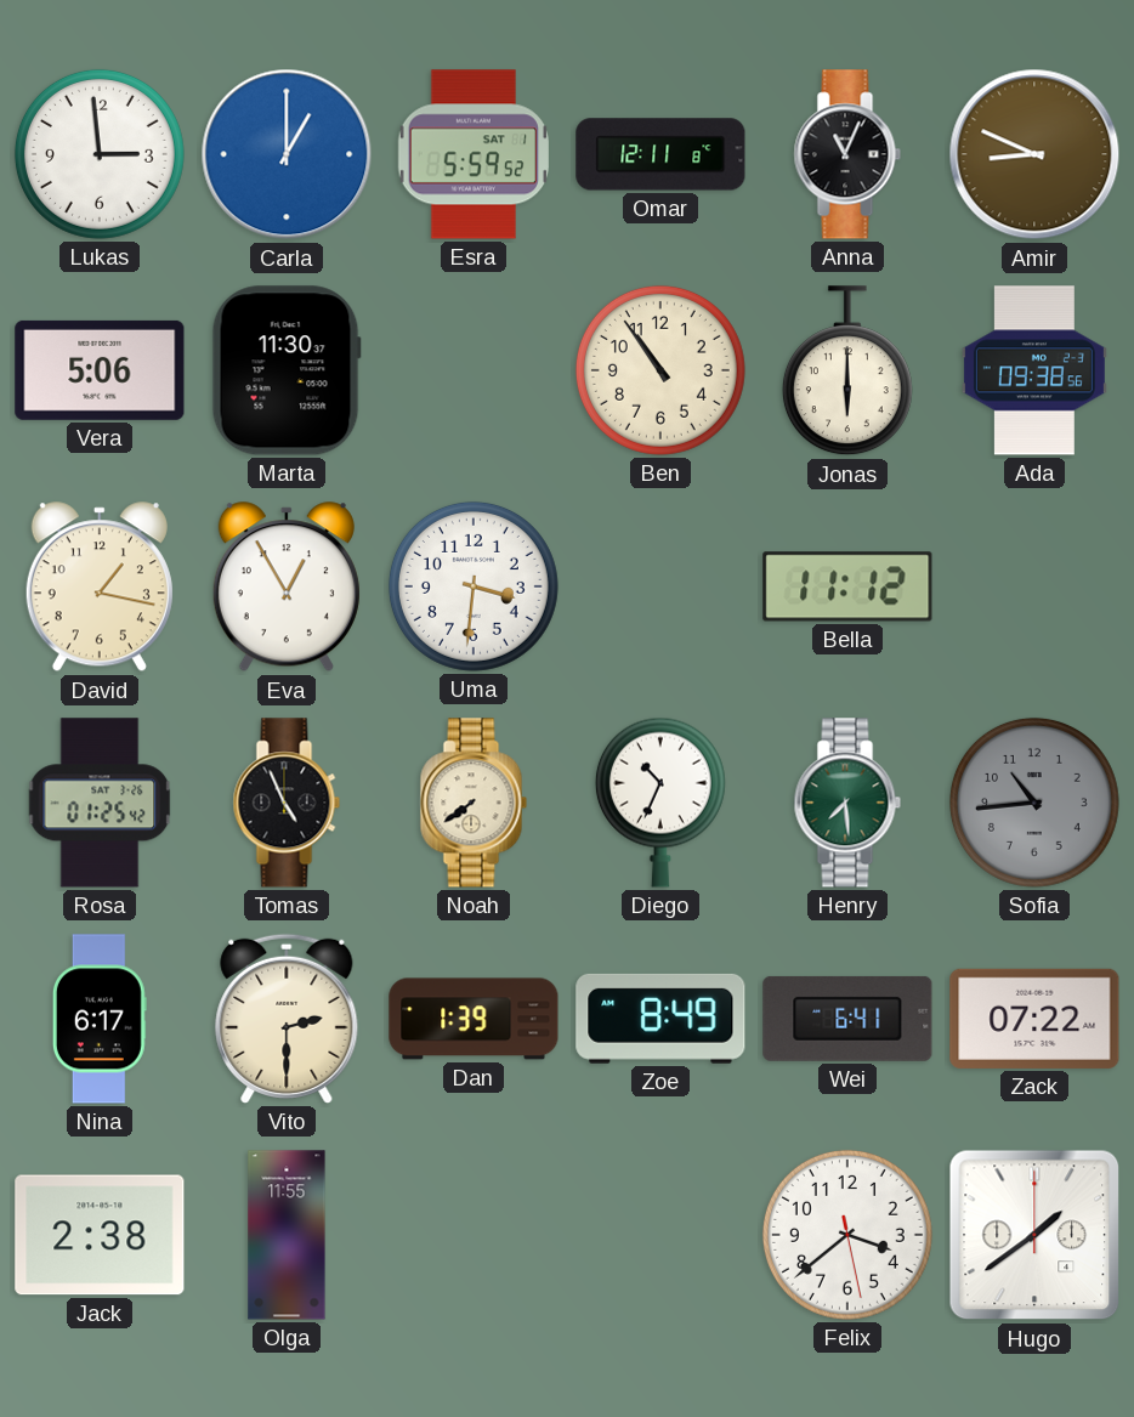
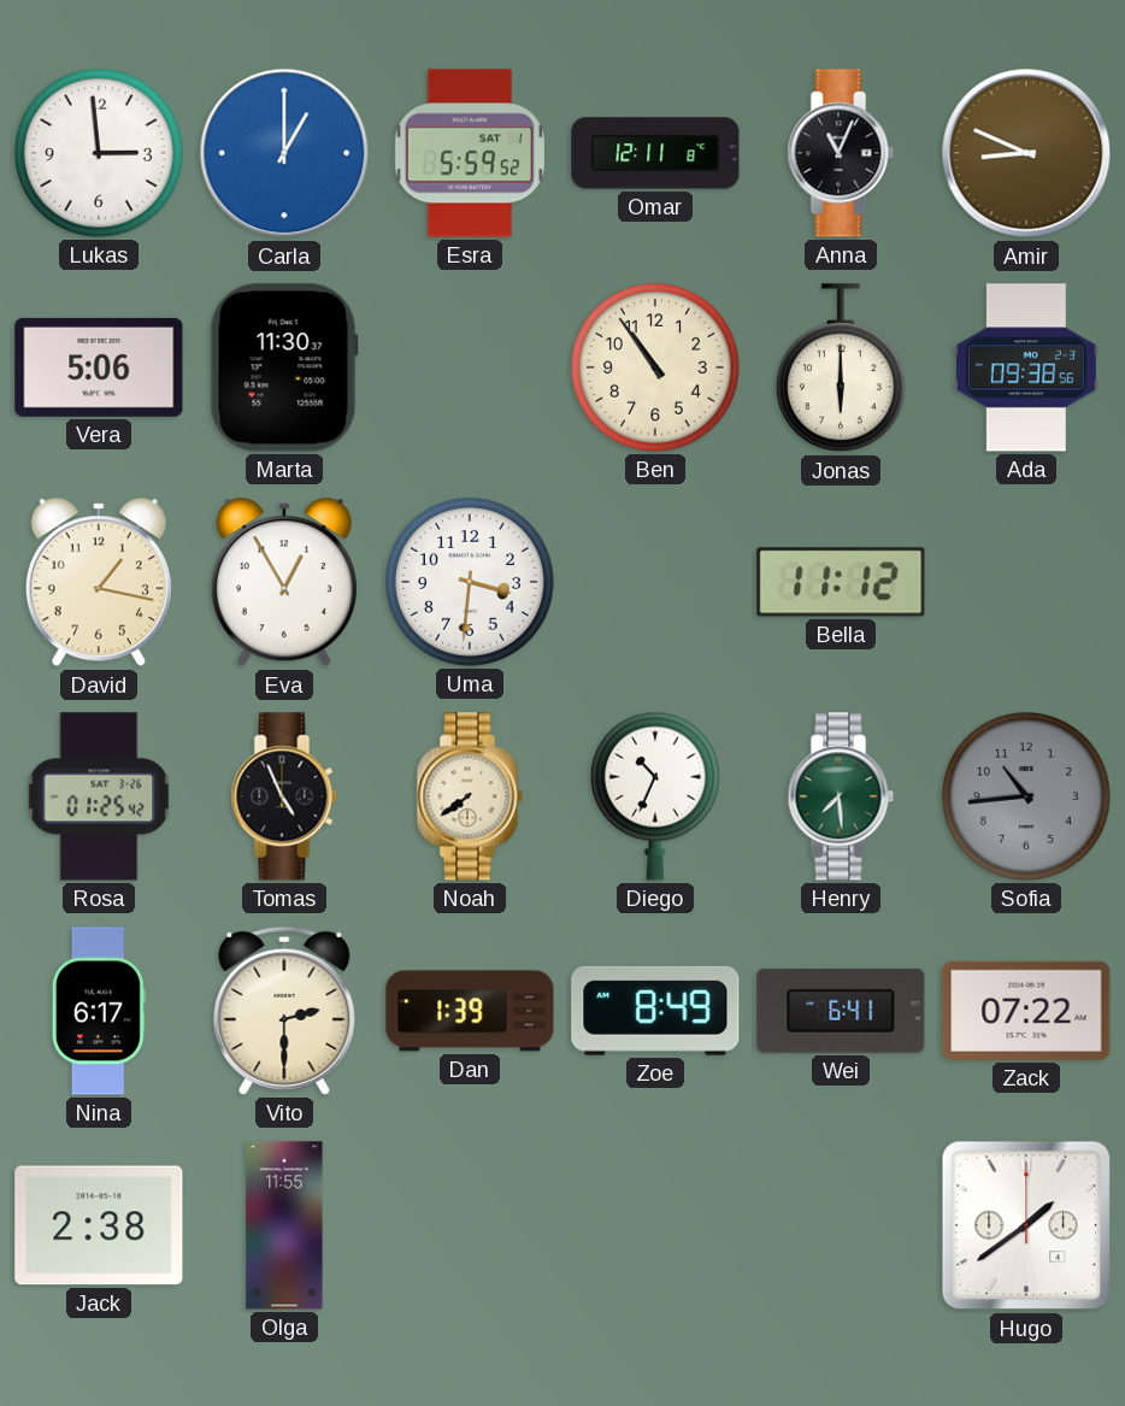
Felix: 3:38 -> none (847, 1235)
